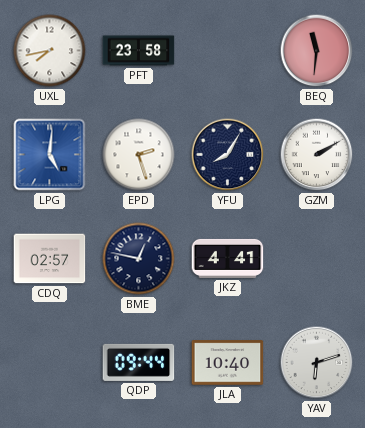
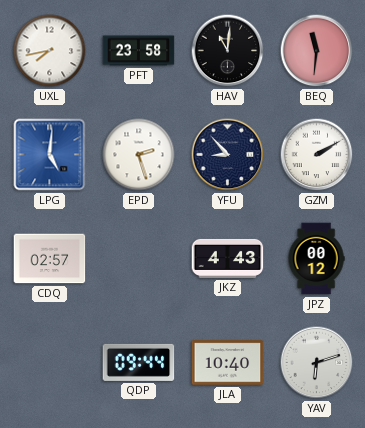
HAV: none -> 11:01 (228, 51)
YFU: 8:05 -> 8:53 (228, 155)
BME: 12:47 -> none (139, 259)
JKZ: 4:41 -> 4:43 (228, 258)
JPZ: none -> 00:12 (316, 259)
